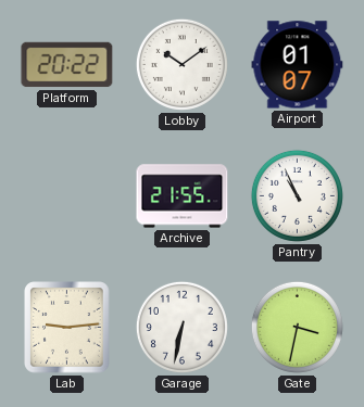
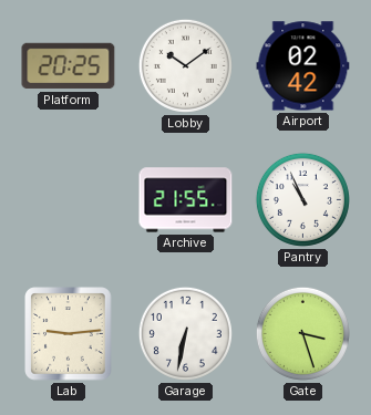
Platform: 20:22 -> 20:25 (69, 66)
Airport: 01:07 -> 02:42 (303, 66)
Gate: 3:32 -> 3:27 (302, 333)
